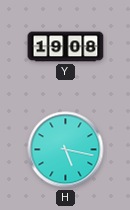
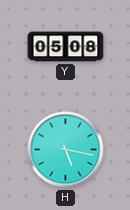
Y: 19:08 -> 05:08 (66, 47)
